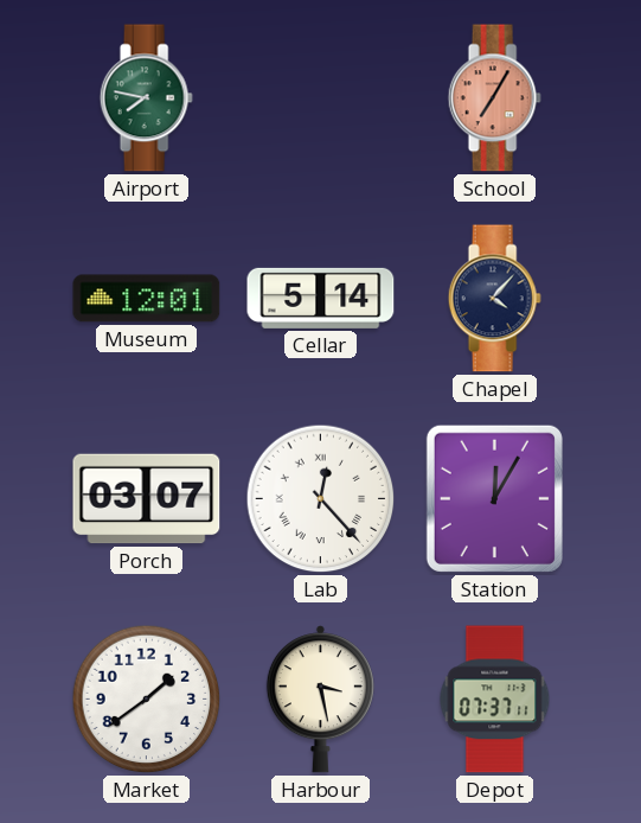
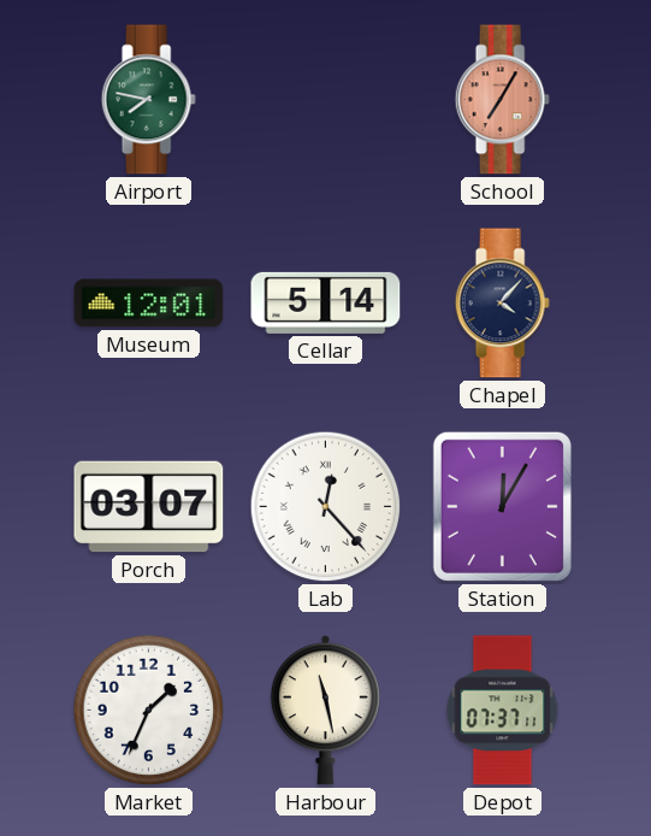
Market: 1:39 -> 1:34 (149, 711)
Harbour: 3:28 -> 11:28 (325, 711)
